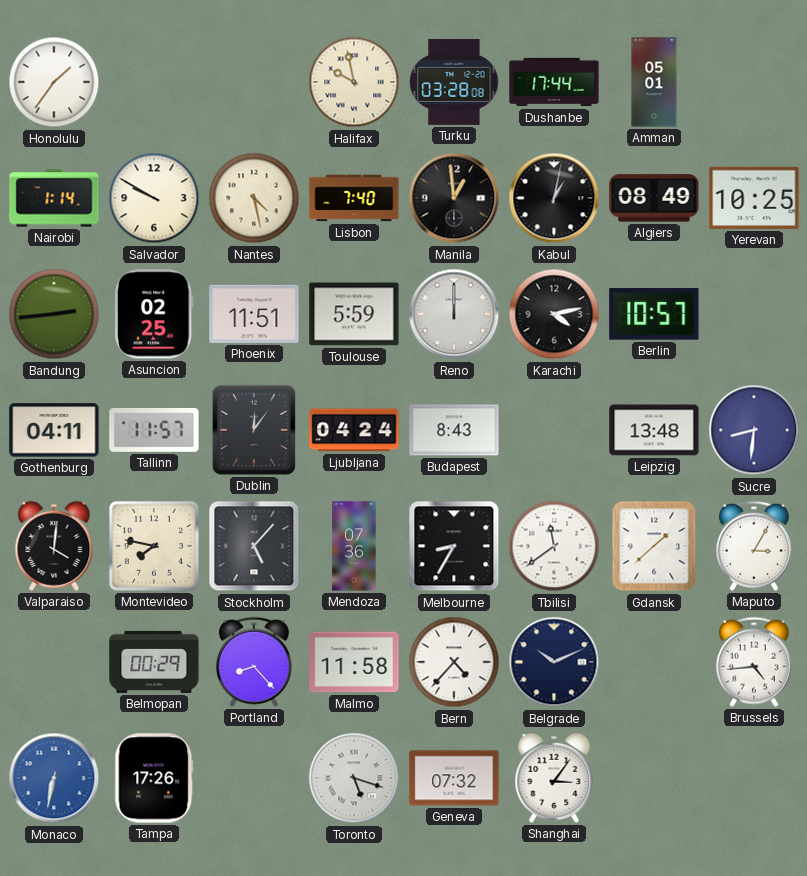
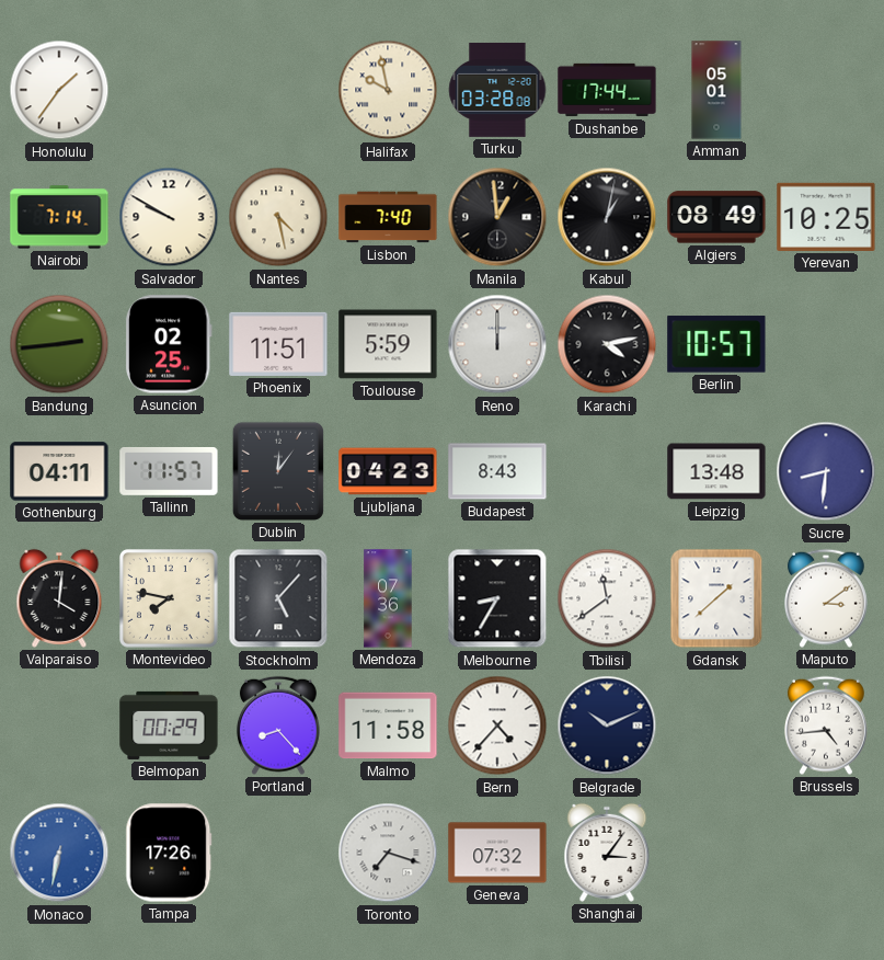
Nairobi: 1:14 -> 7:14 (59, 217)
Ljubljana: 04:24 -> 04:23 (388, 471)
Maputo: 3:05 -> 3:09 (826, 598)
Toronto: 5:18 -> 7:18 (388, 853)
